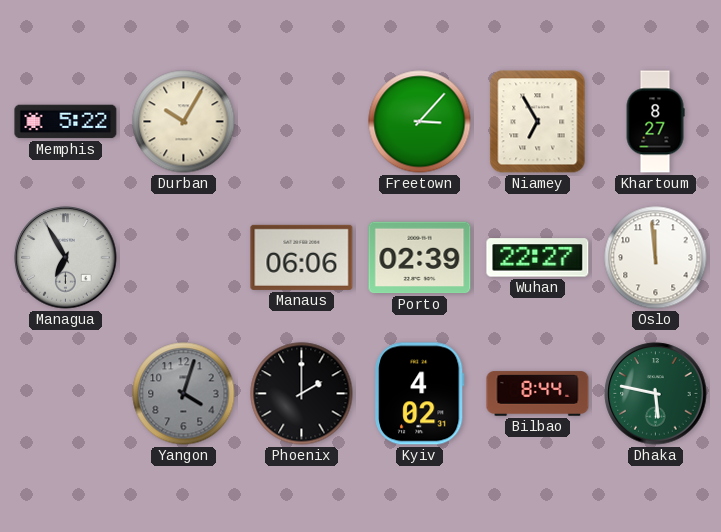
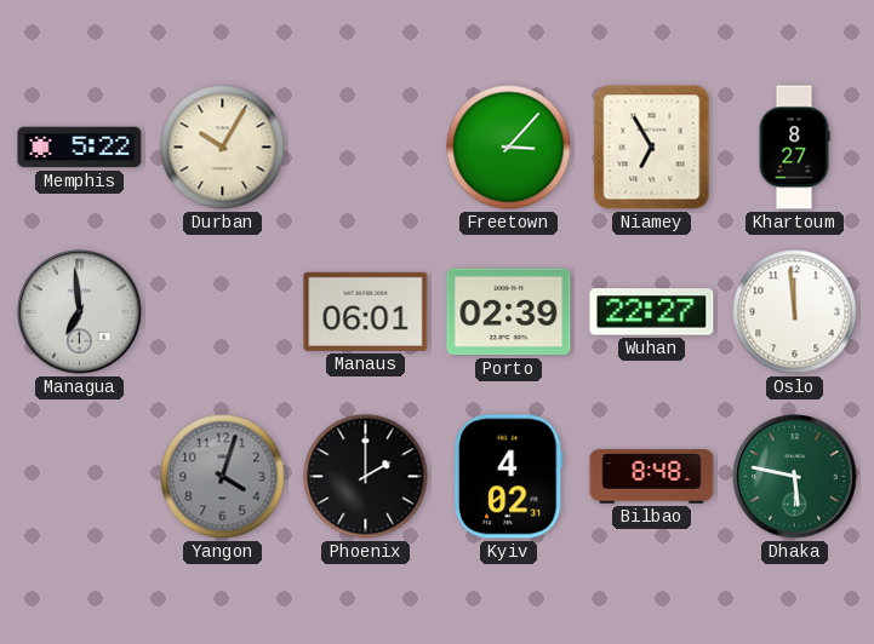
Managua: 6:55 -> 6:59 (80, 312)
Manaus: 06:06 -> 06:01 (366, 311)
Bilbao: 8:44 -> 8:48 (652, 477)
